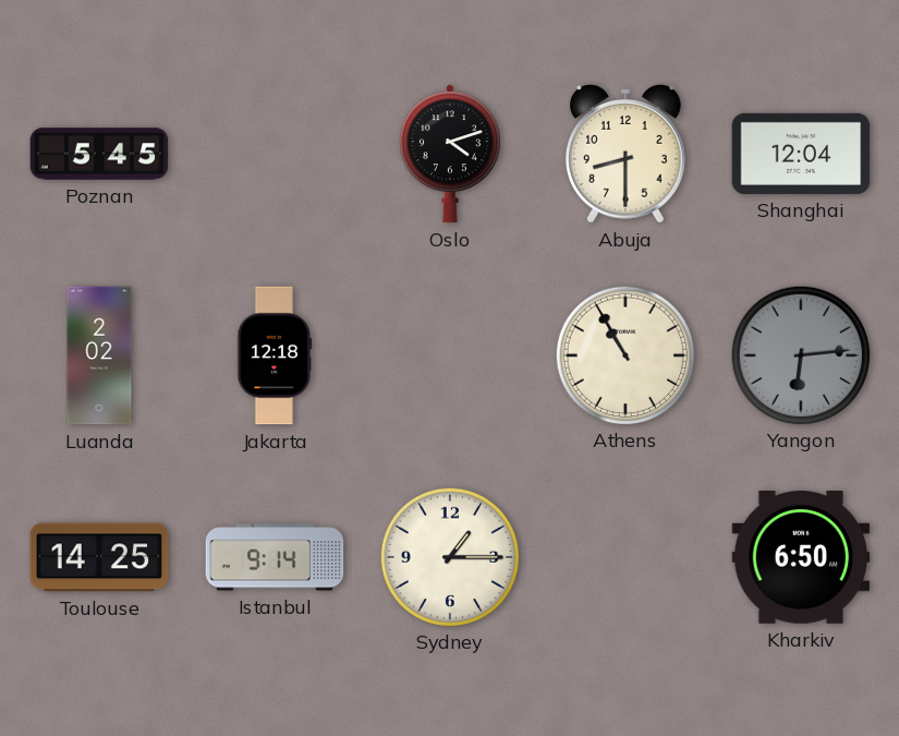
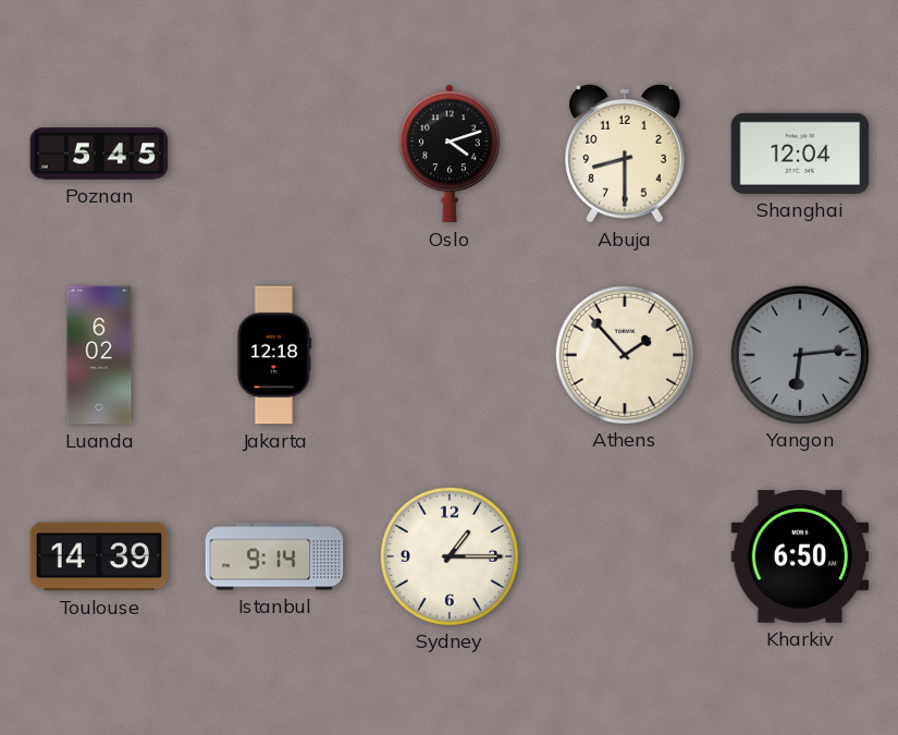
Luanda: 2:02 -> 6:02 (99, 355)
Athens: 10:55 -> 1:53 (624, 354)
Toulouse: 14:25 -> 14:39 (99, 556)
